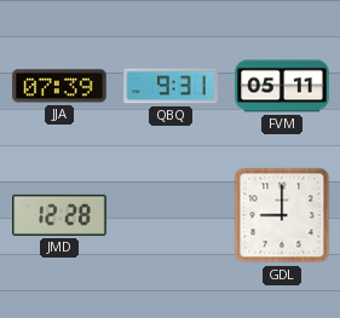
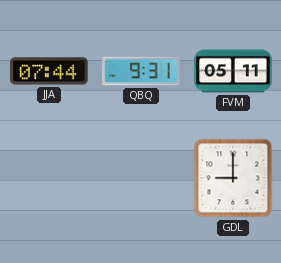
JJA: 07:39 -> 07:44 (49, 71)
JMD: 12:28 -> none (59, 215)
